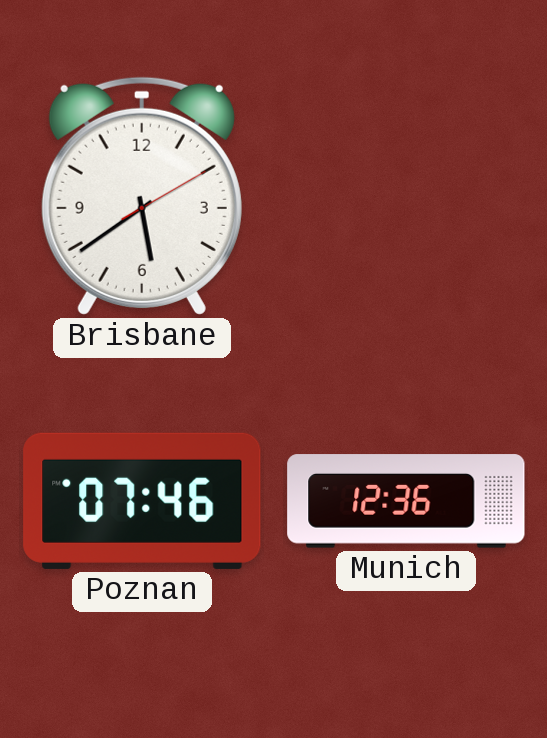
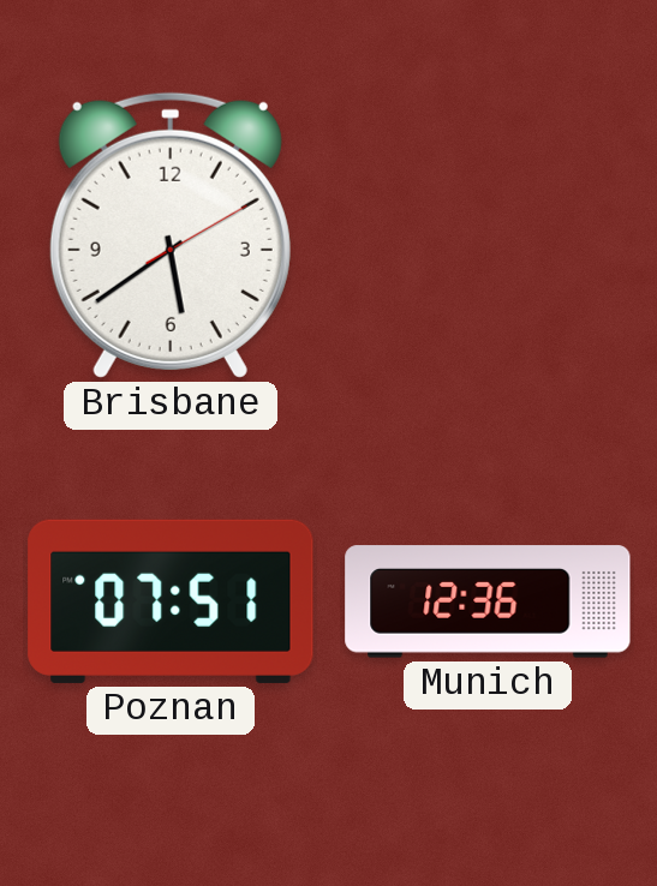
Poznan: 07:46 -> 07:51 (171, 601)
